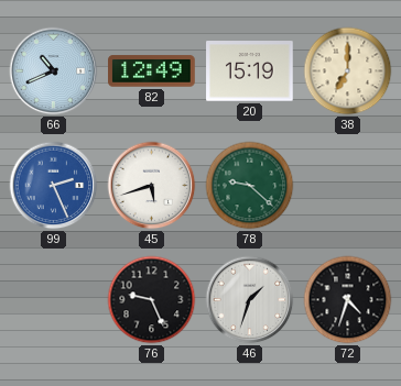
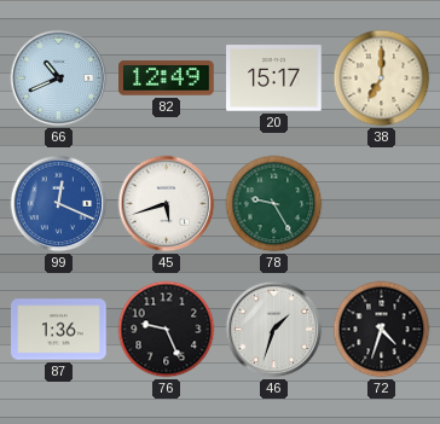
20: 15:19 -> 15:17 (274, 79)
99: 2:26 -> 12:19 (59, 204)
78: 9:22 -> 9:25 (274, 204)
87: none -> 1:36 (59, 330)
